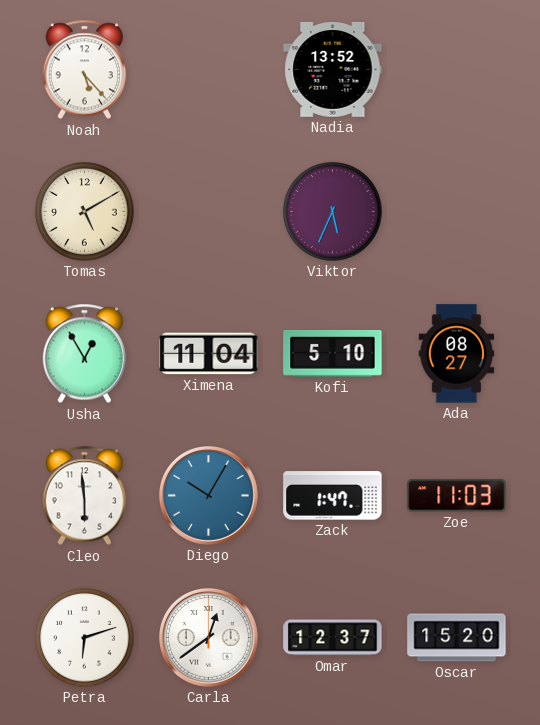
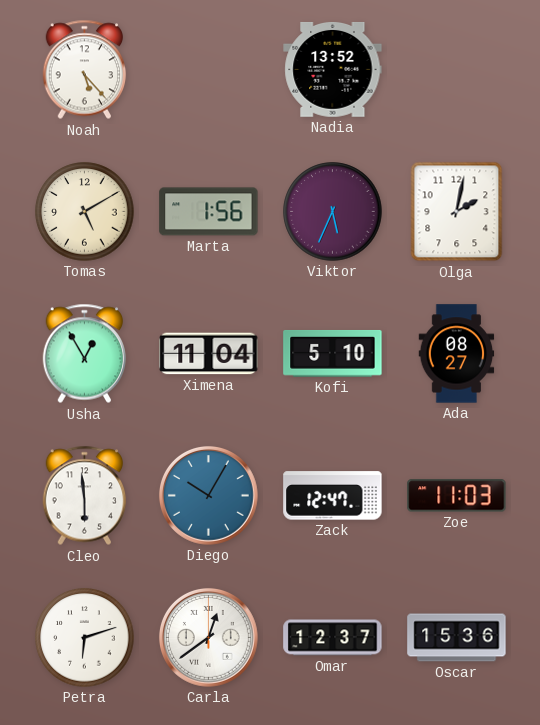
Marta: none -> 1:56 (209, 212)
Olga: none -> 2:02 (457, 212)
Zack: 1:47 -> 12:47 (333, 496)
Oscar: 15:20 -> 15:36 (457, 638)
